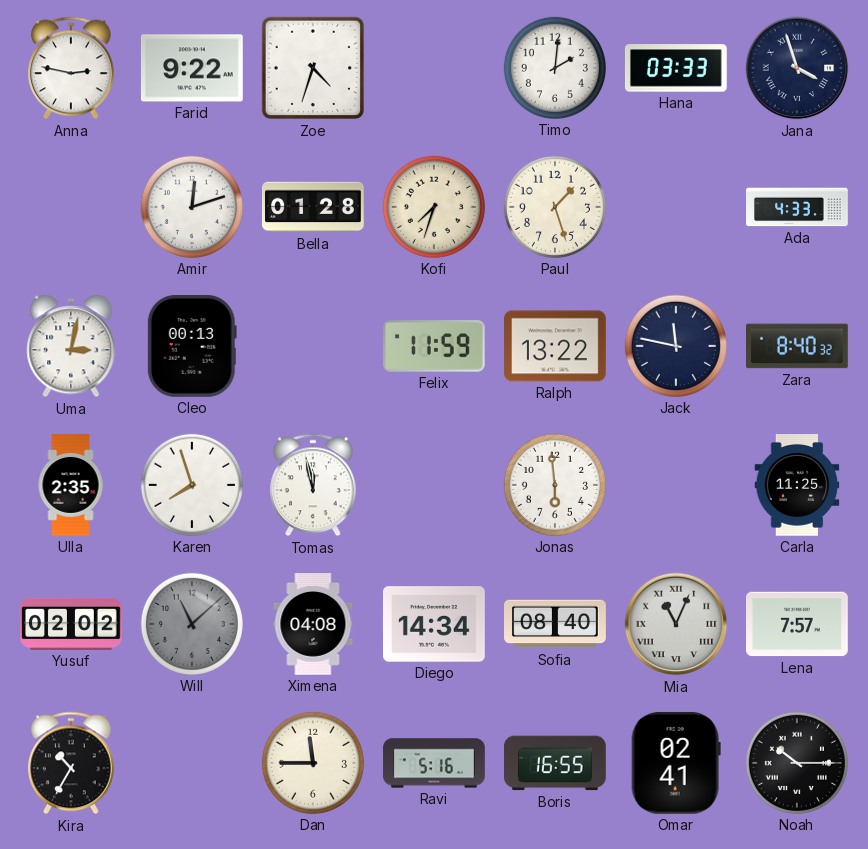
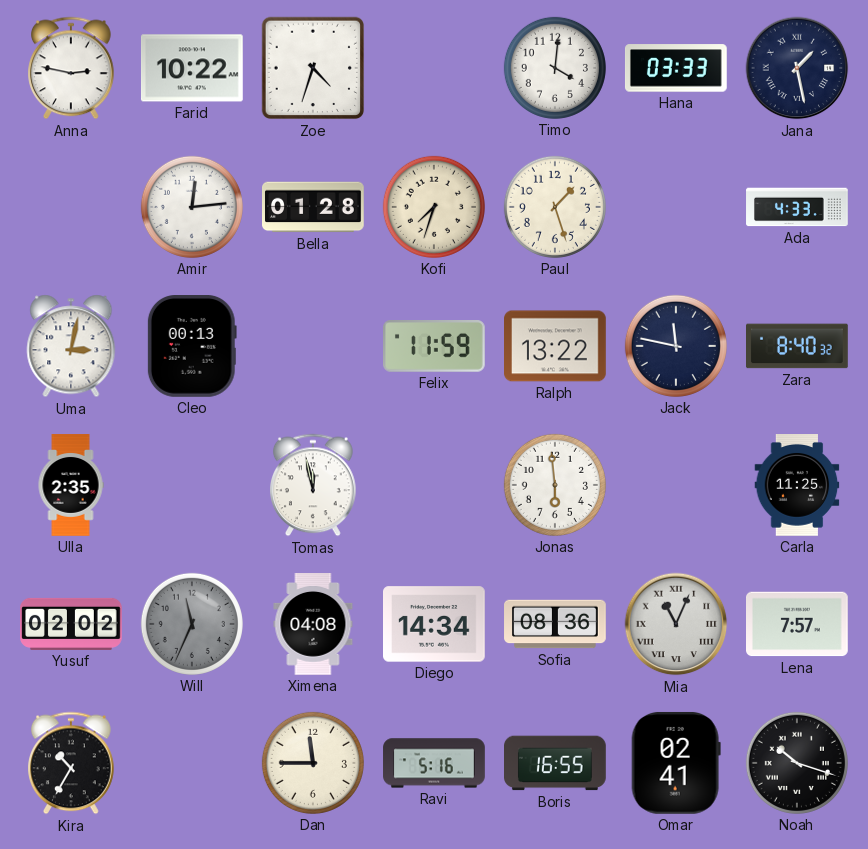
Farid: 9:22 -> 10:22 (192, 68)
Timo: 2:01 -> 4:01 (555, 68)
Jana: 3:57 -> 1:28 (797, 68)
Amir: 12:12 -> 12:14 (192, 207)
Karen: 7:57 -> none (192, 485)
Will: 11:08 -> 11:34 (192, 624)
Sofia: 08:40 -> 08:36 (555, 624)
Noah: 10:15 -> 10:18 (797, 763)
